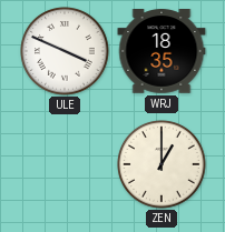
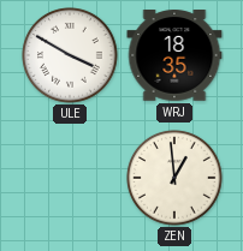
ULE: 3:49 -> 3:50 (71, 56)
ZEN: 1:00 -> 12:59 (176, 179)
